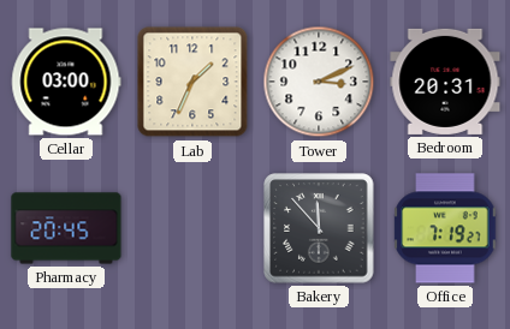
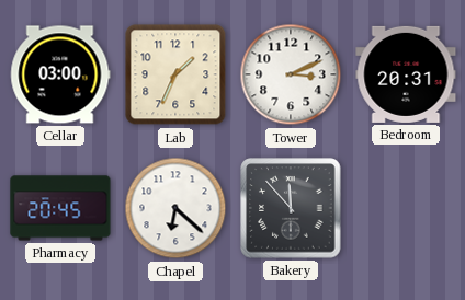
Chapel: none -> 6:22 (175, 208)
Office: 7:19 -> none (445, 228)
